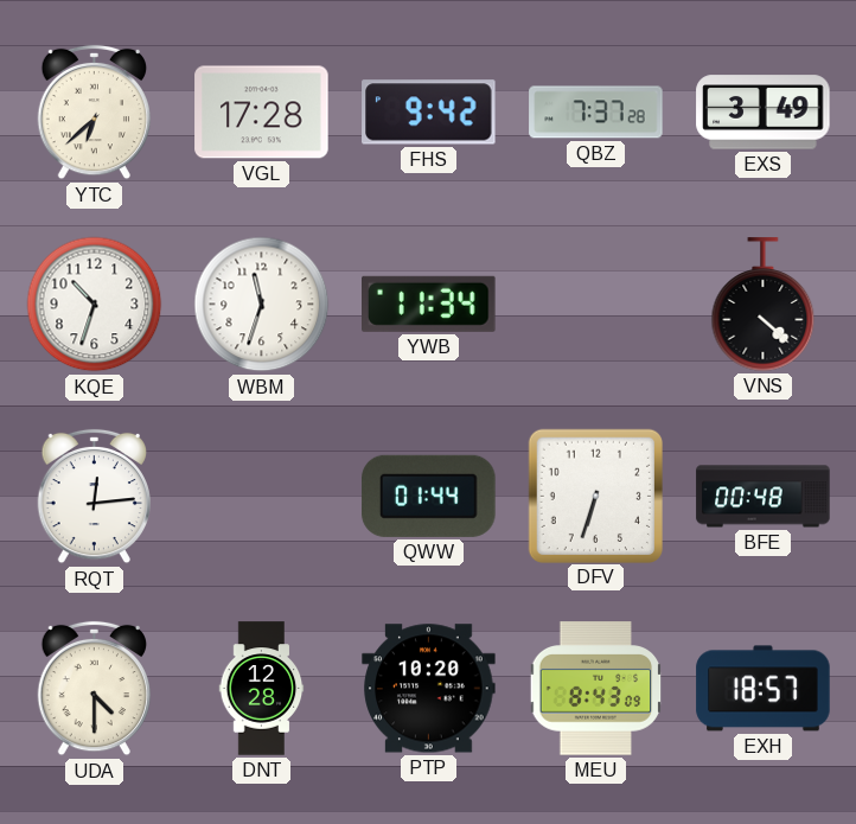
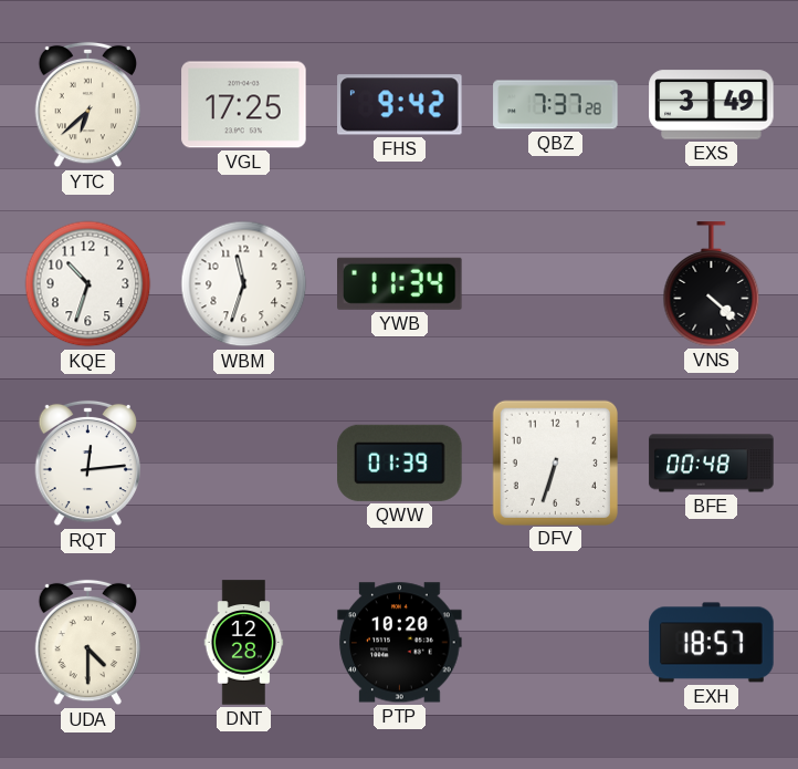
VGL: 17:28 -> 17:25 (244, 105)
QWW: 01:44 -> 01:39 (400, 463)
MEU: 8:43 -> none (596, 689)
